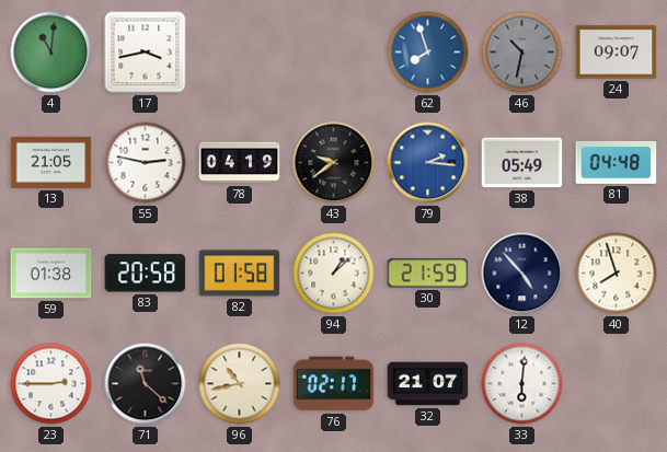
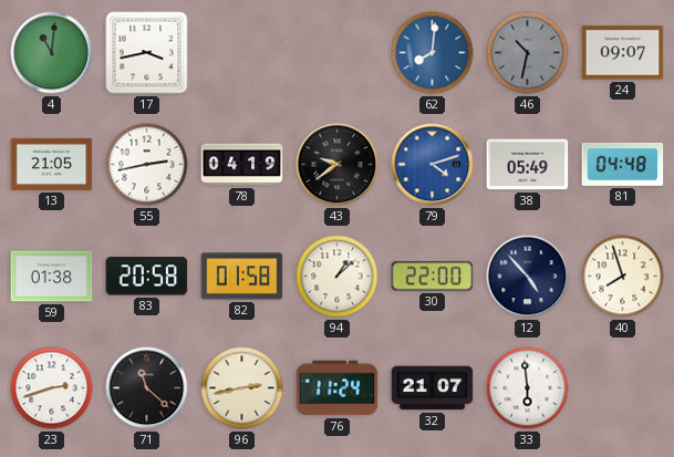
62: 7:57 -> 8:01 (433, 53)
55: 2:47 -> 2:43 (147, 165)
79: 2:16 -> 4:12 (433, 165)
30: 21:59 -> 22:00 (433, 277)
23: 2:45 -> 2:42 (52, 388)
96: 10:43 -> 2:43 (242, 388)
76: 02:17 -> 11:24 (338, 388)
33: 6:01 -> 5:59 (528, 388)
